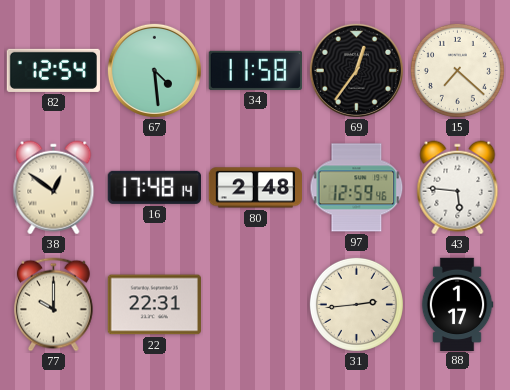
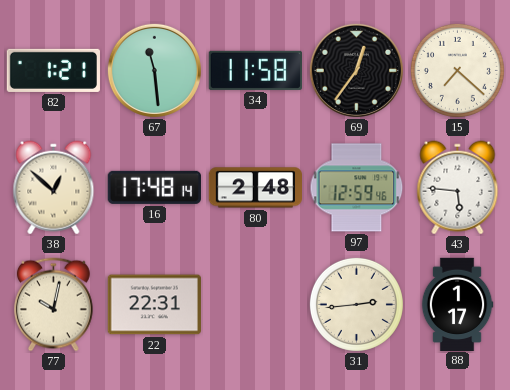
82: 12:54 -> 1:21 (53, 70)
67: 4:29 -> 11:29 (154, 70)
38: 12:51 -> 12:52 (54, 188)
77: 10:00 -> 10:02 (54, 305)
